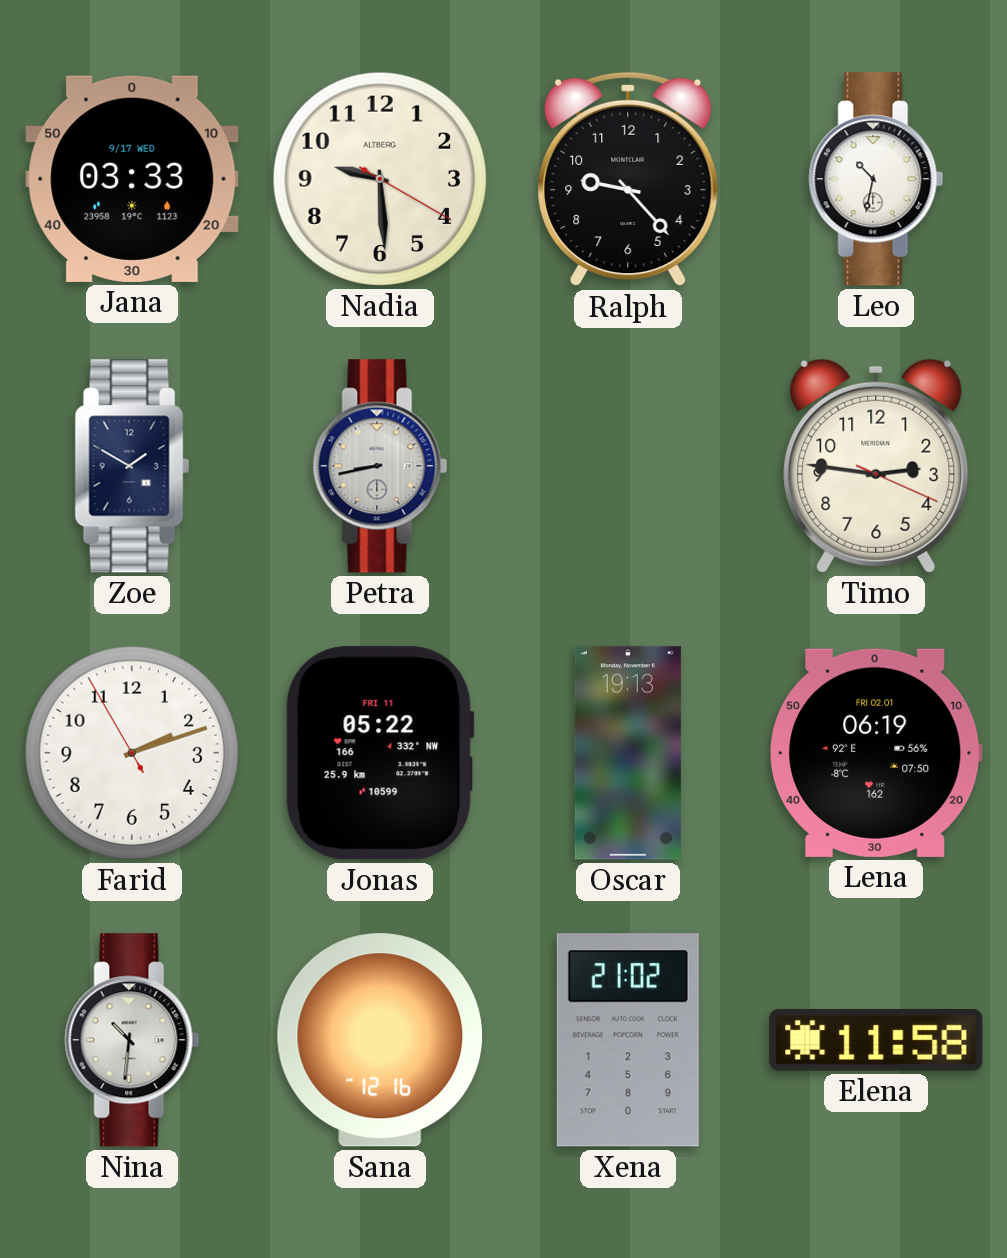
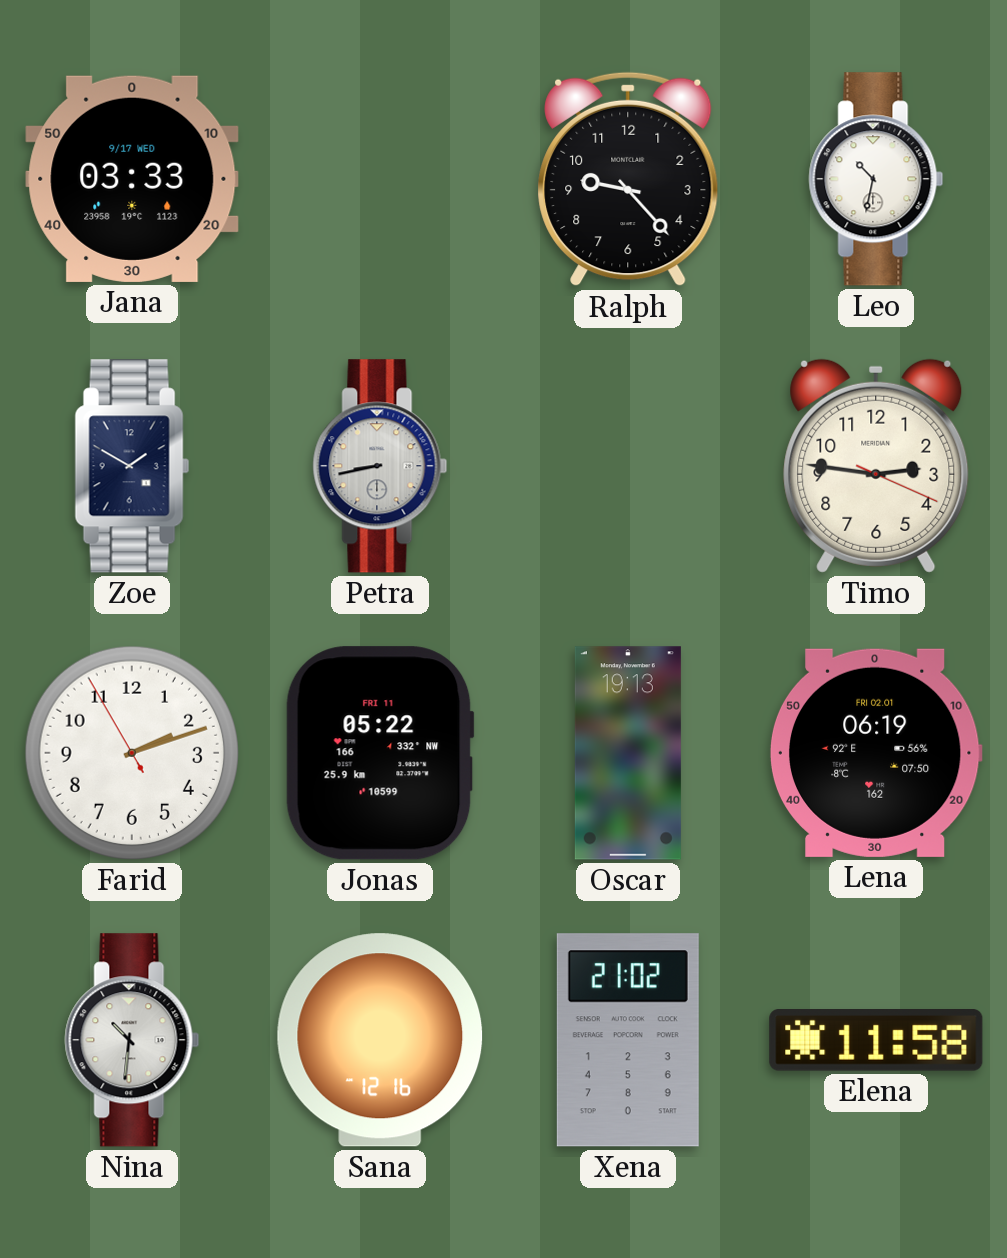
Nadia: 9:29 -> none (380, 179)
